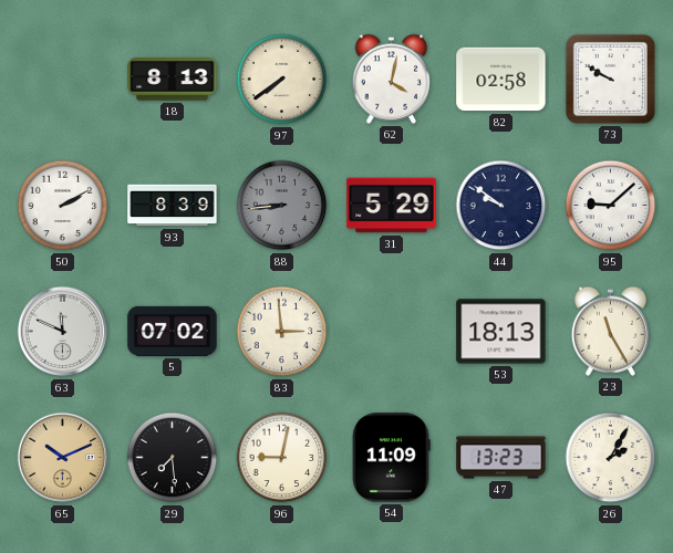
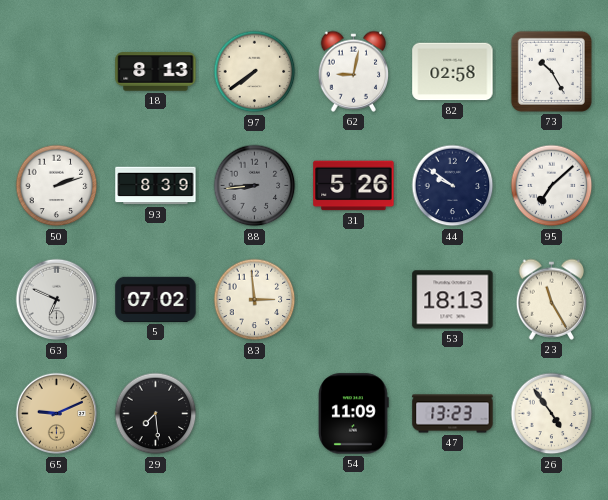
62: 4:02 -> 9:02 (354, 71)
73: 9:50 -> 10:25 (551, 71)
50: 2:10 -> 2:12 (57, 186)
31: 5:29 -> 5:26 (354, 186)
95: 9:08 -> 7:08 (552, 186)
63: 11:49 -> 6:49 (57, 300)
65: 10:11 -> 9:11 (57, 414)
96: 9:02 -> none (282, 458)
26: 2:05 -> 4:54 (552, 414)
